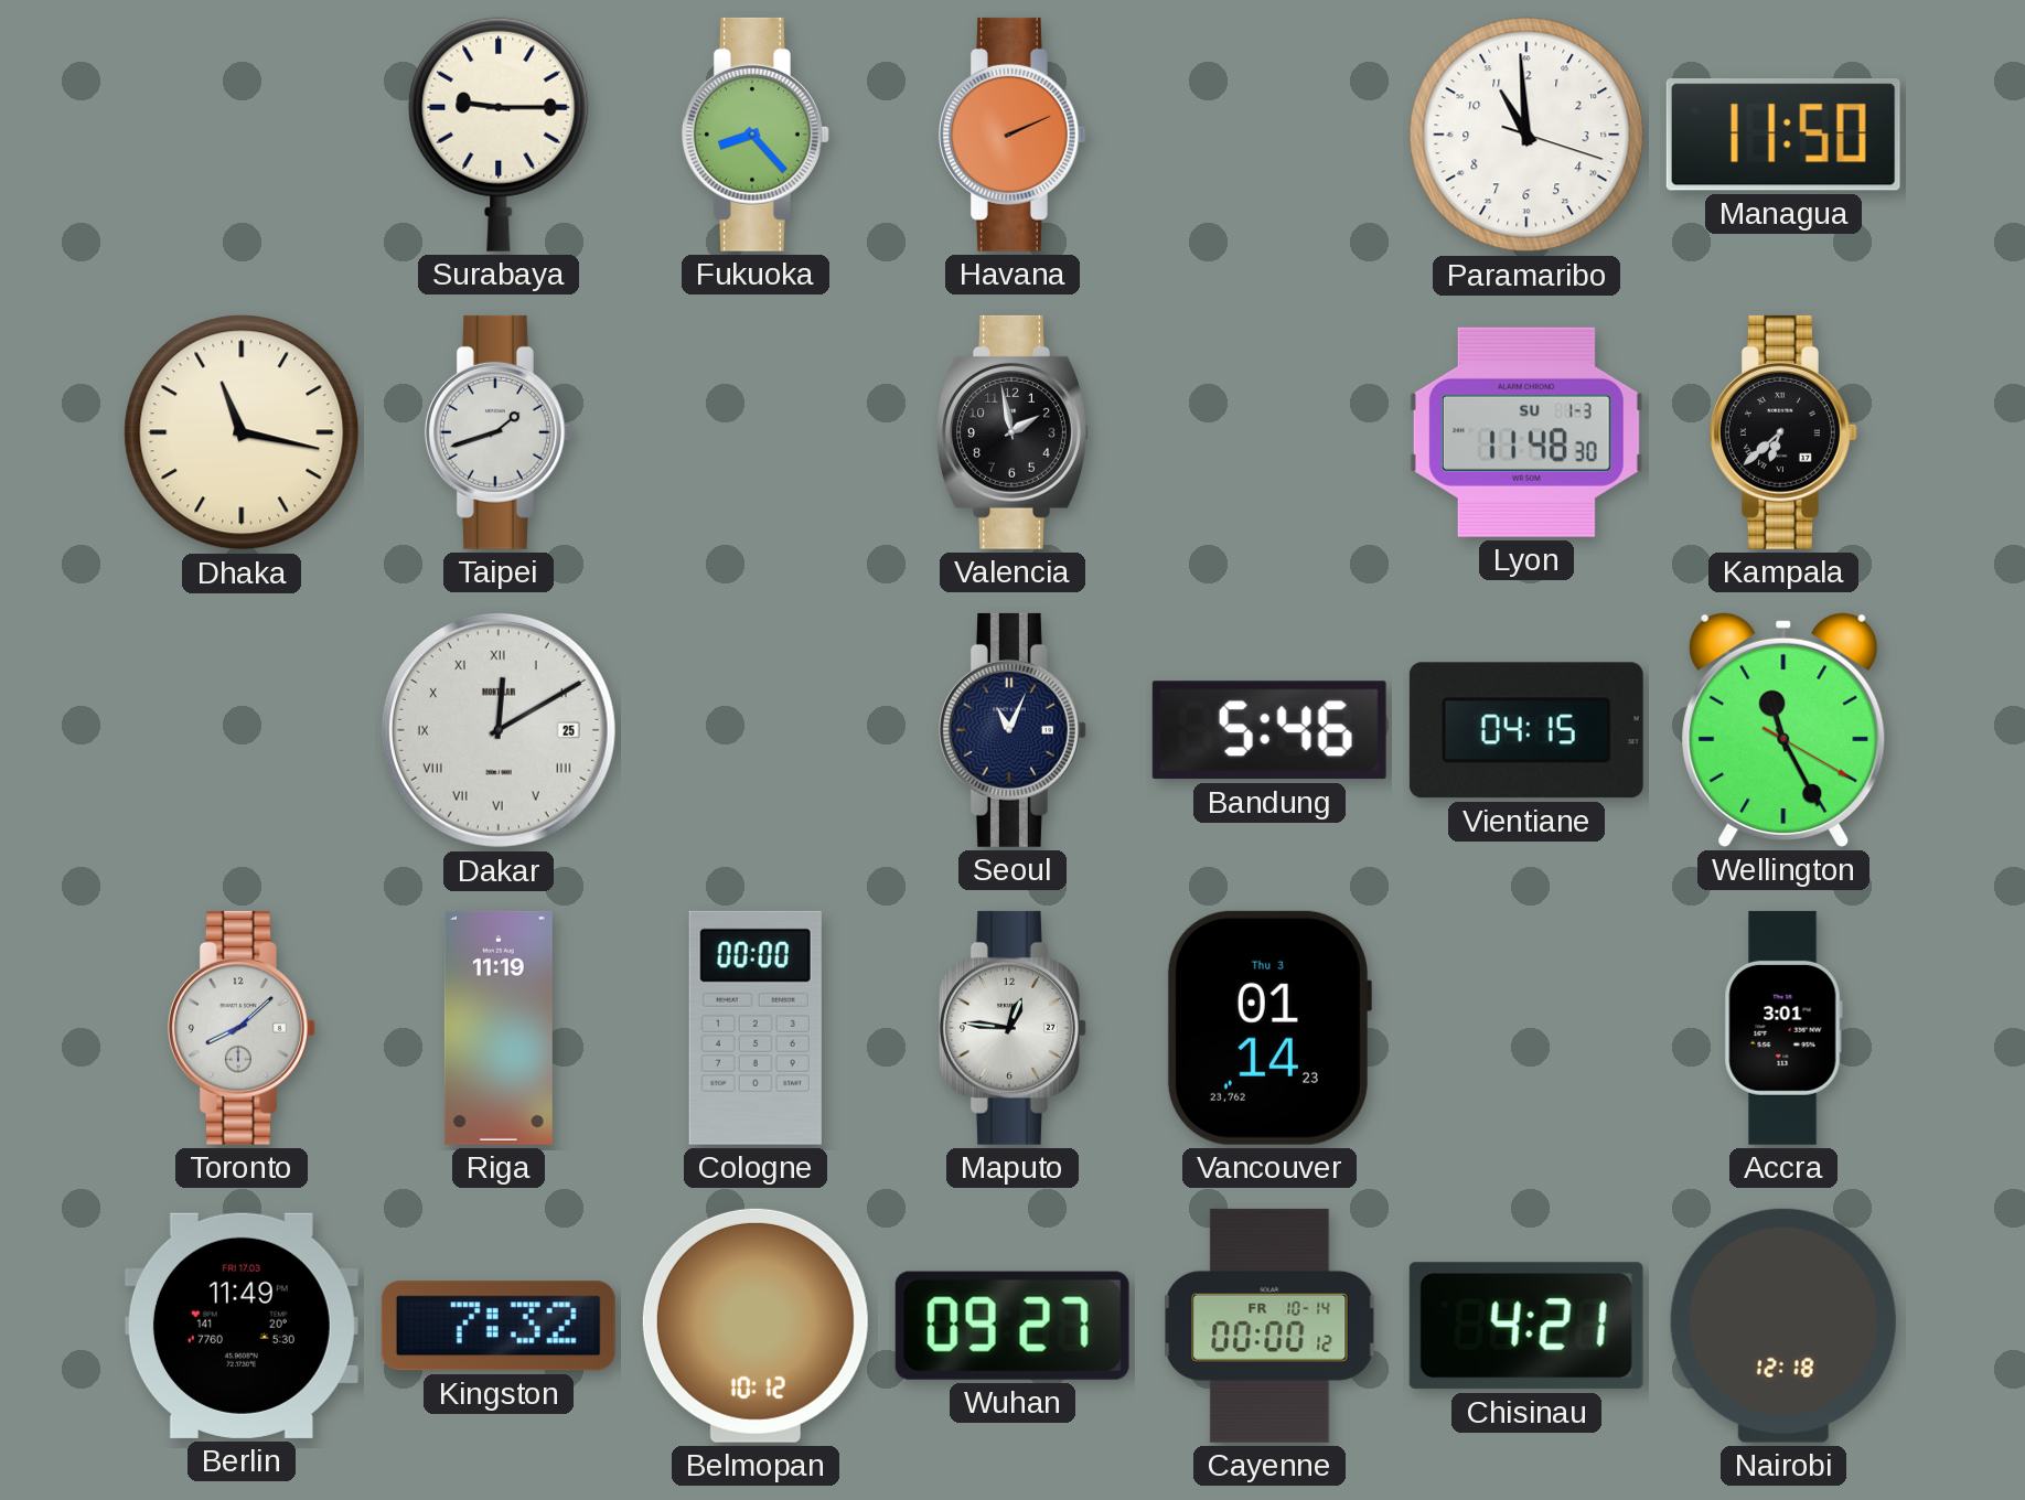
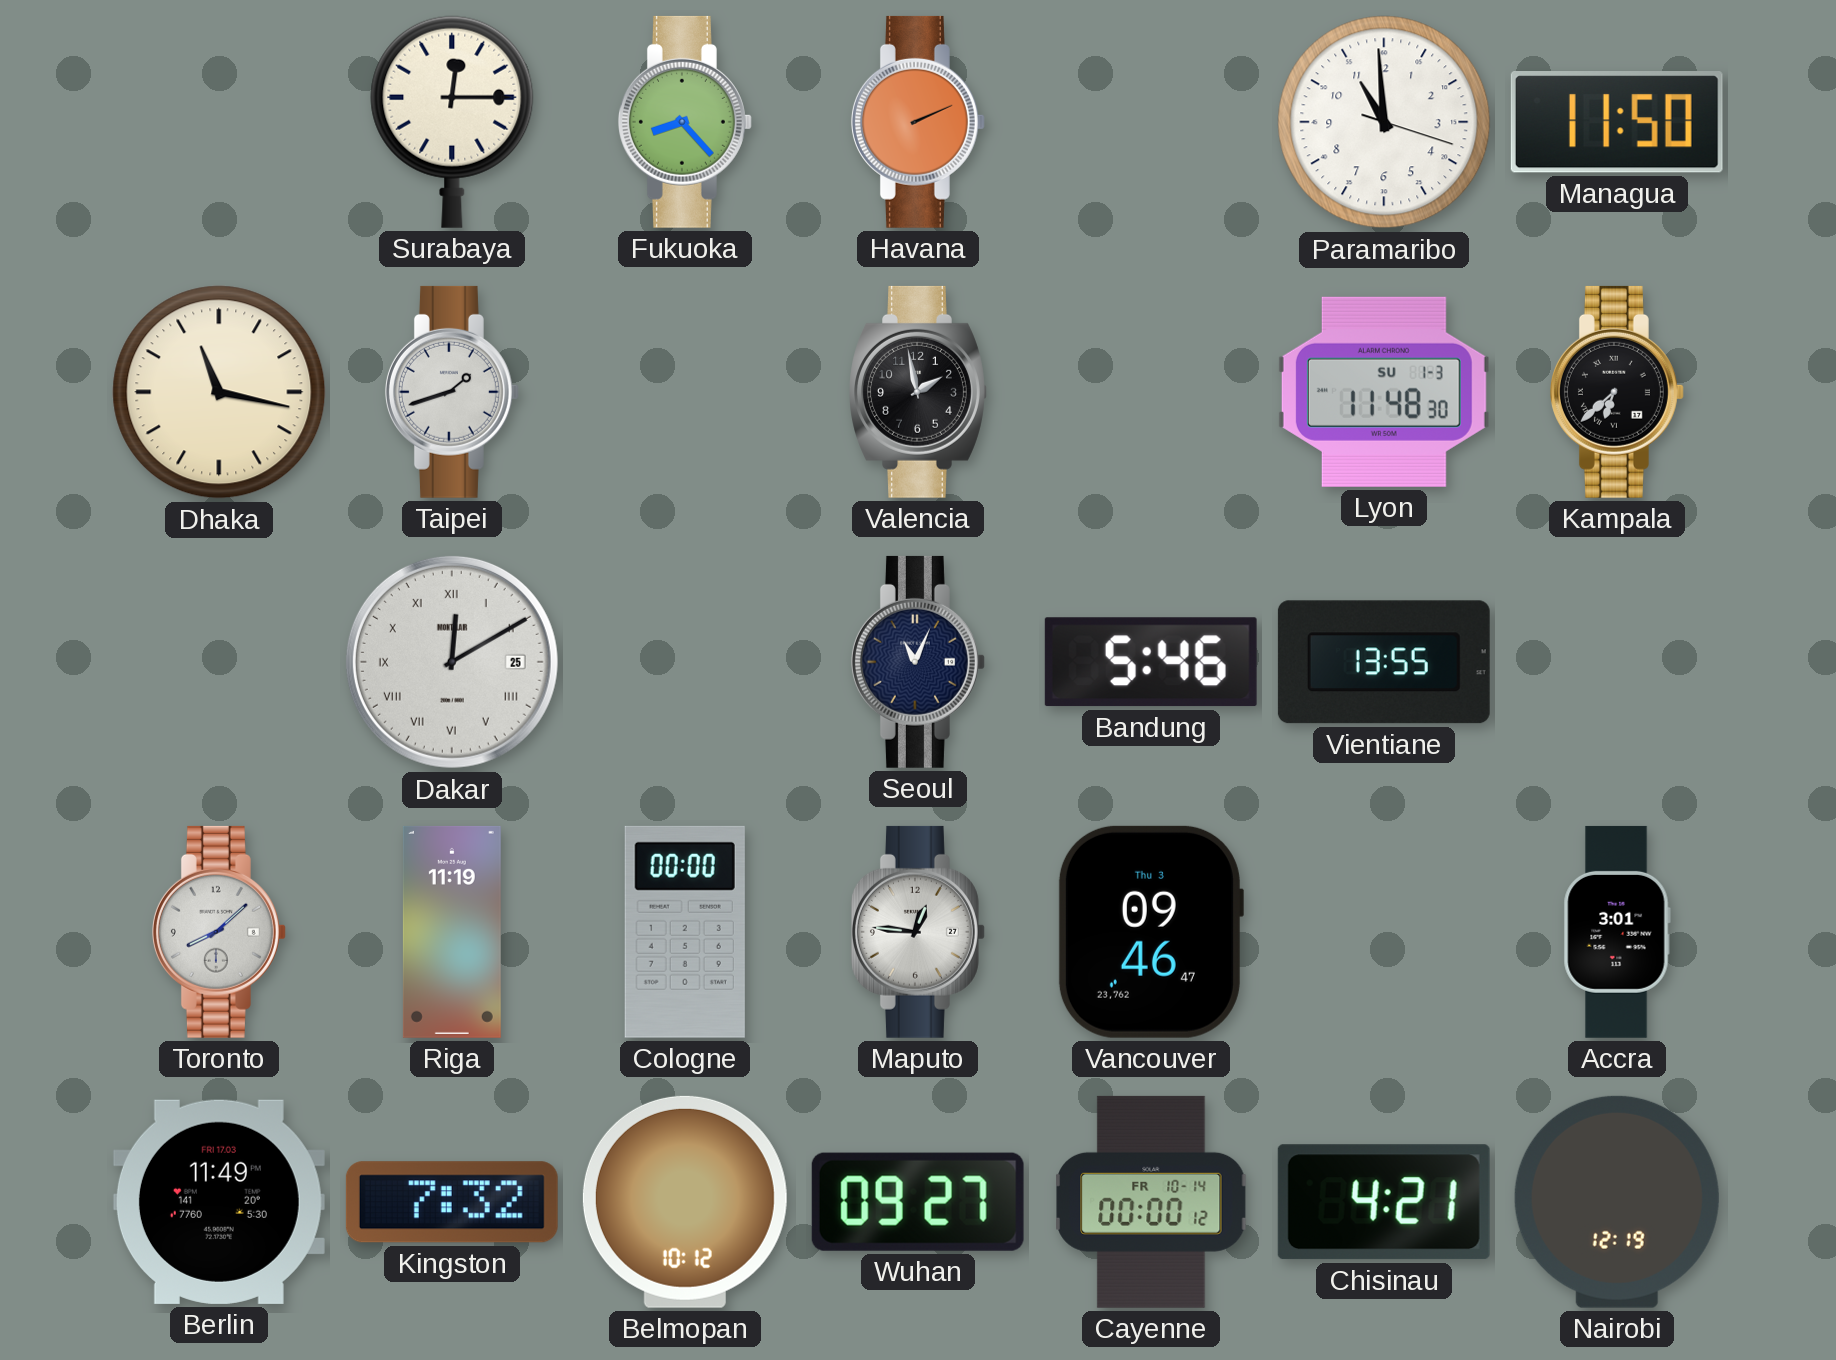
Surabaya: 9:15 -> 12:15 (452, 122)
Vientiane: 04:15 -> 13:55 (1384, 662)
Wellington: 11:25 -> none (1783, 730)
Vancouver: 01:14 -> 09:46 (1150, 932)
Nairobi: 12:18 -> 12:19 (1617, 1202)
